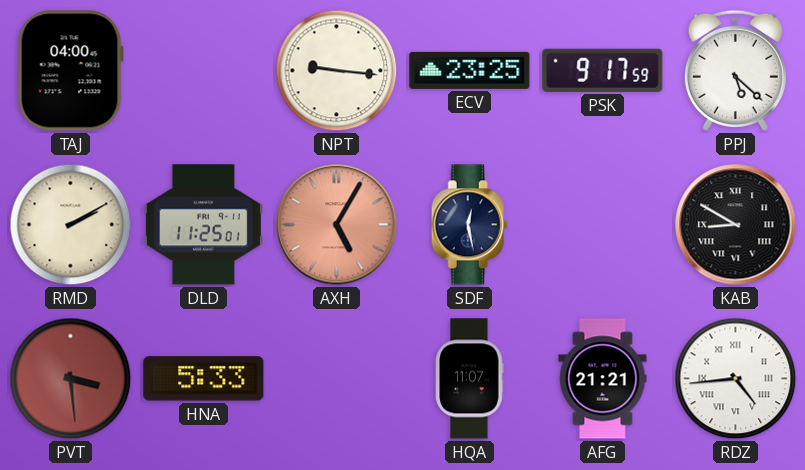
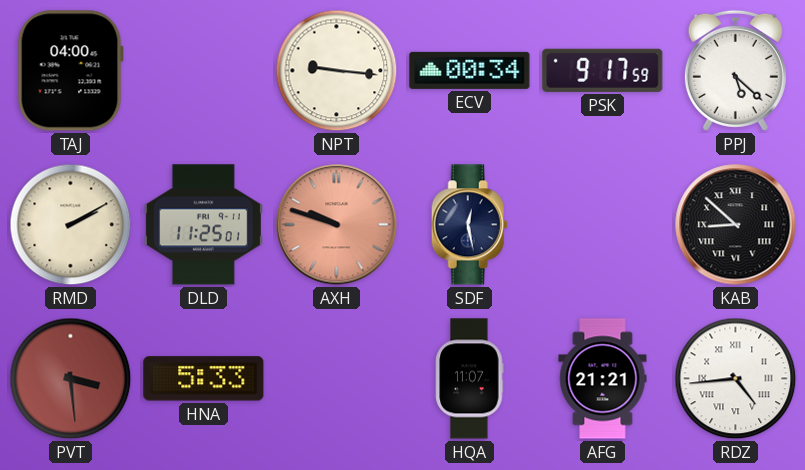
ECV: 23:25 -> 00:34 (470, 70)
AXH: 5:05 -> 9:48 (337, 225)
KAB: 8:50 -> 8:52 (736, 225)
